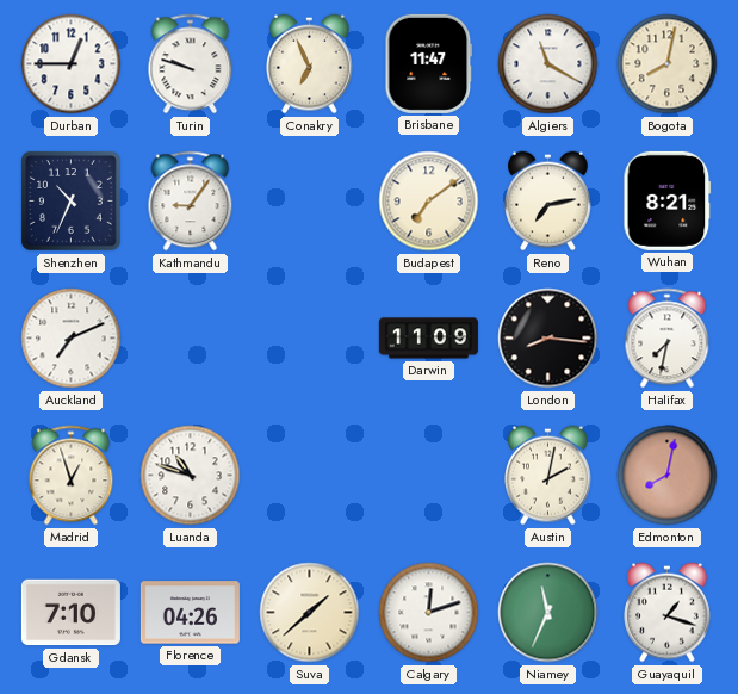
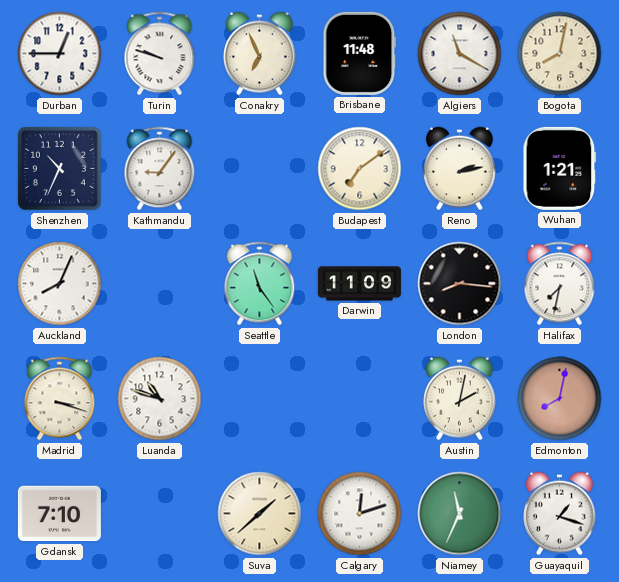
Brisbane: 11:47 -> 11:48 (360, 53)
Reno: 7:13 -> 2:13 (460, 169)
Wuhan: 8:21 -> 1:21 (560, 168)
Auckland: 7:11 -> 8:04 (60, 284)
Seattle: none -> 11:24 (260, 284)
Madrid: 12:57 -> 3:18 (60, 399)
Florence: 04:26 -> none (190, 613)
